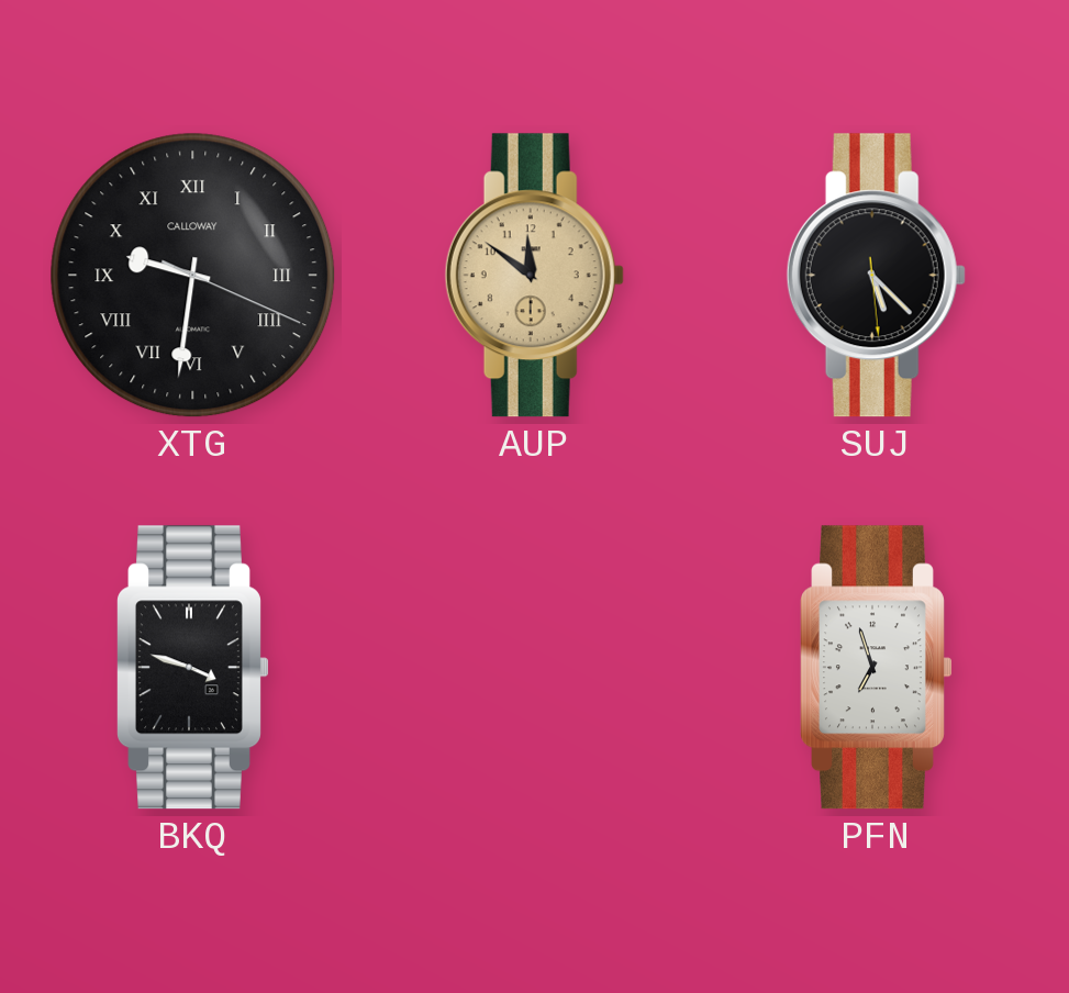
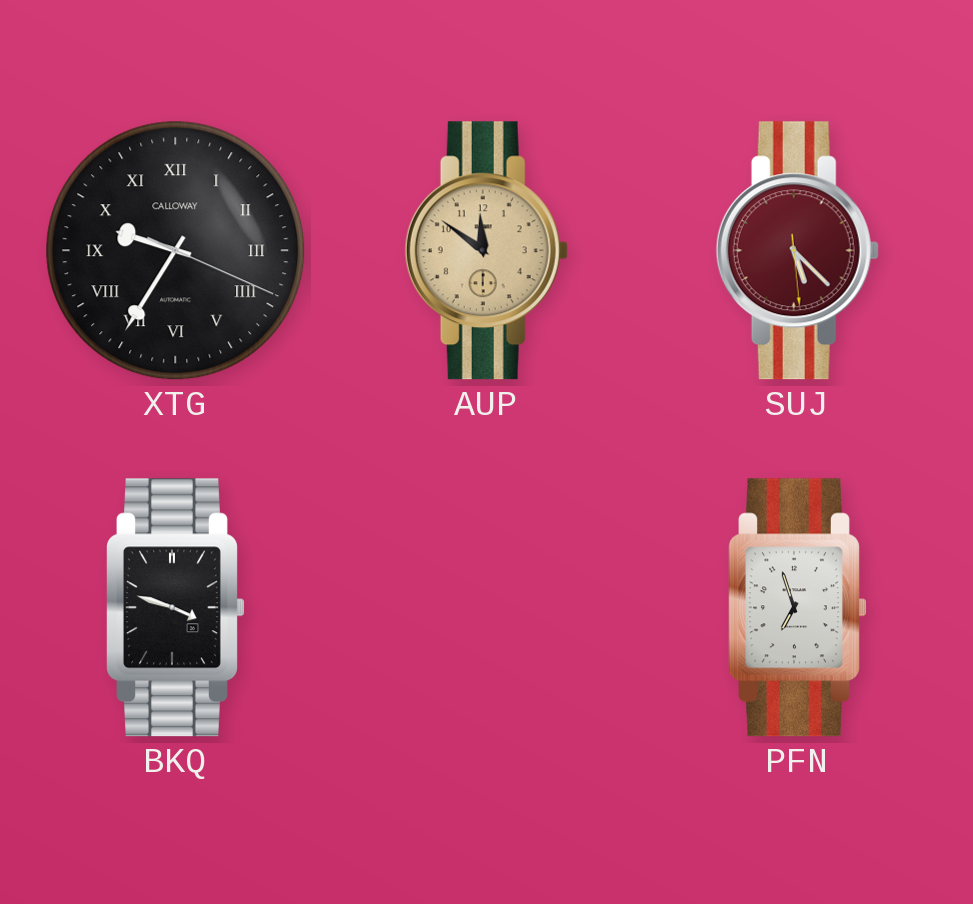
XTG: 9:31 -> 9:35 (176, 251)
SUJ dial: black -> burgundy (797, 251)
